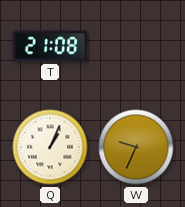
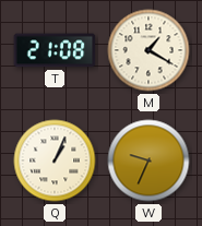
M: none -> 1:20 (148, 50)
